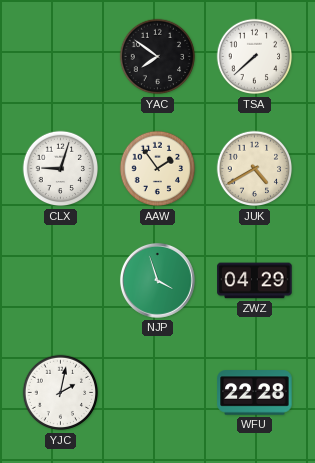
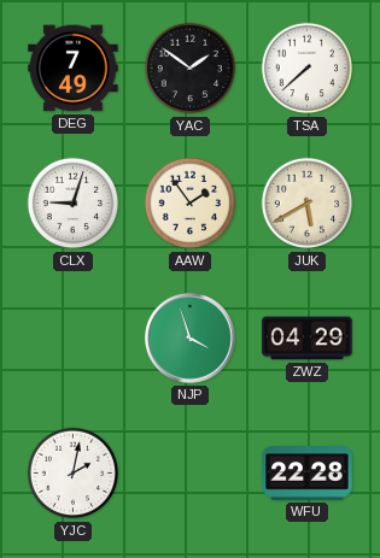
DEG: none -> 7:49 (74, 69)
YAC: 7:51 -> 1:51 (191, 69)
JUK: 4:40 -> 5:40 (308, 204)
